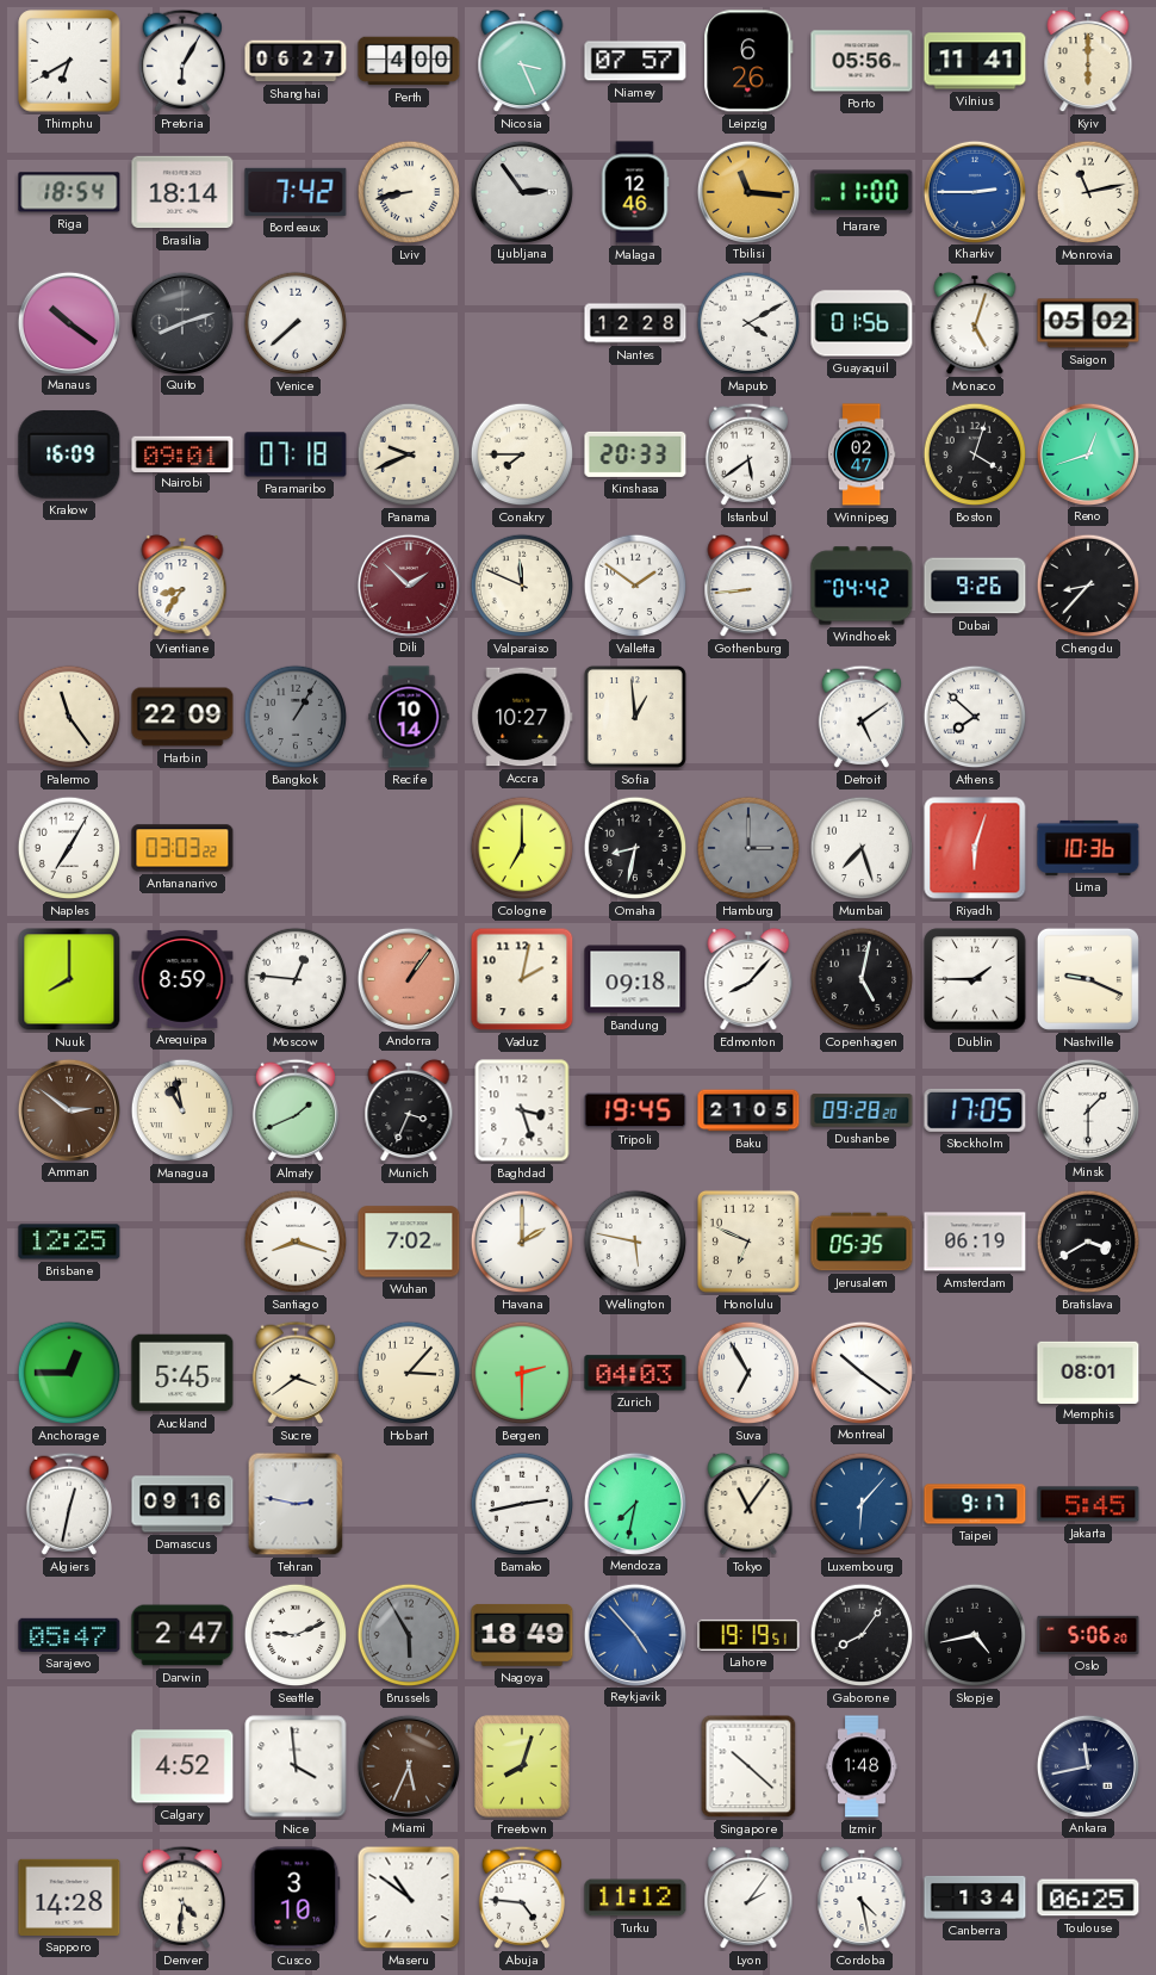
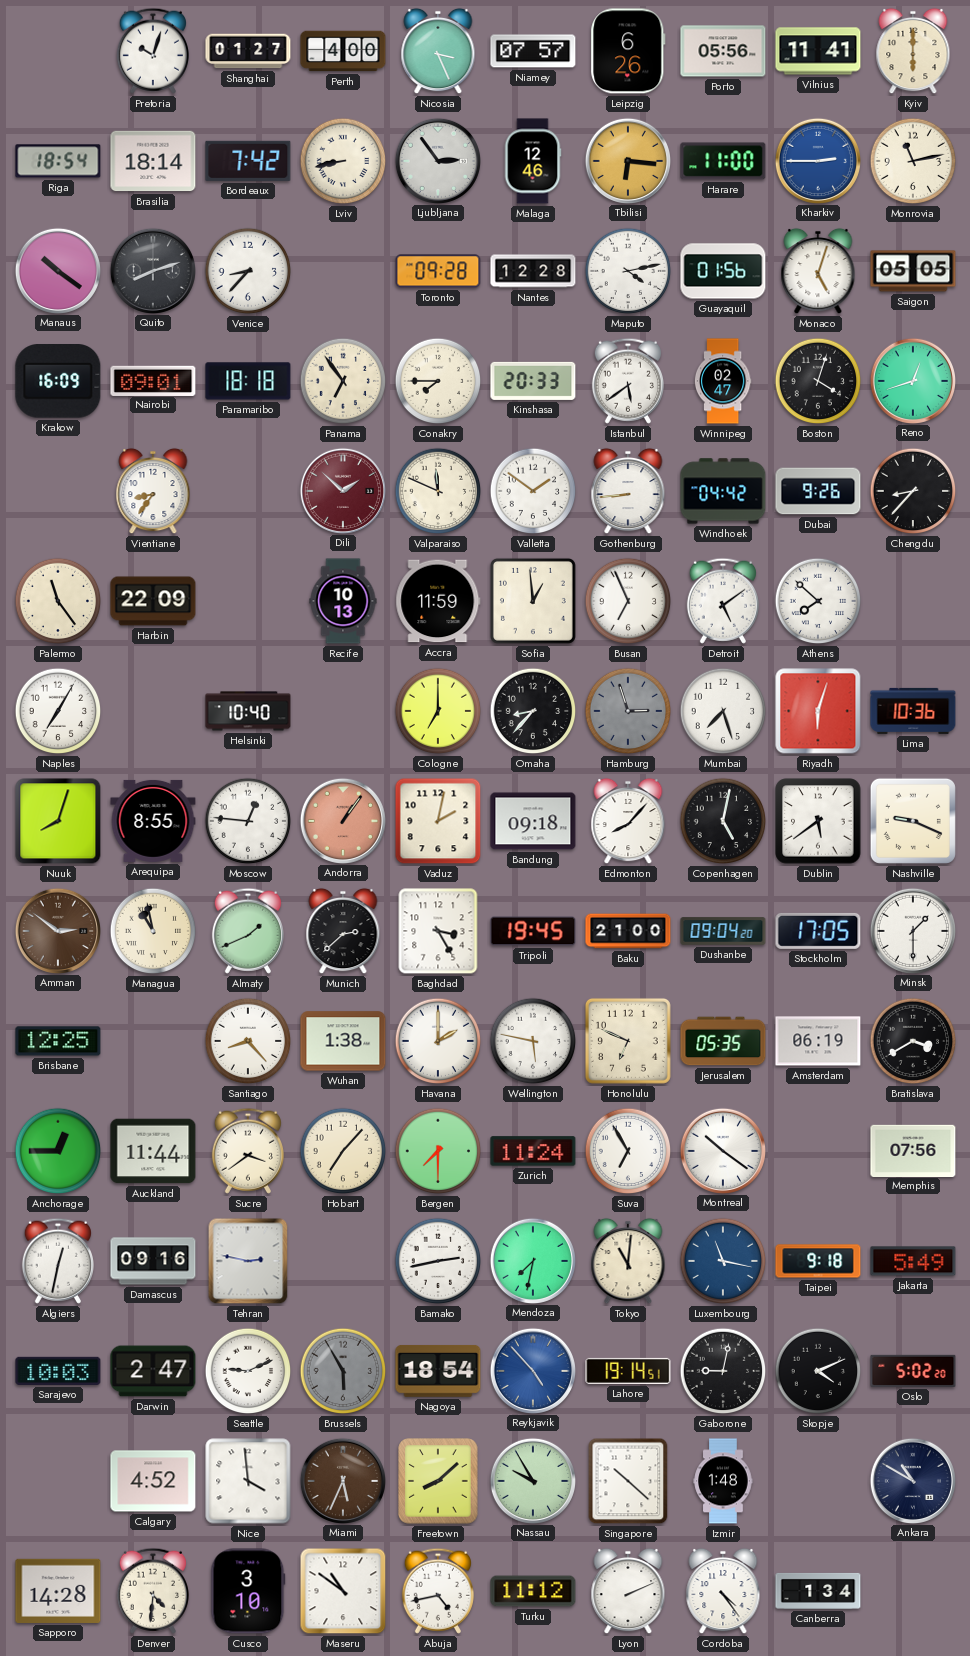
Thimphu: 6:40 -> none (69, 61)
Pretoria: 6:05 -> 10:03 (153, 51)
Shanghai: 06:27 -> 01:27 (248, 51)
Tbilisi: 11:16 -> 6:16 (627, 160)
Venice: 7:38 -> 8:37 (248, 271)
Toronto: none -> 09:28 (438, 271)
Maputo: 4:10 -> 4:13 (628, 271)
Saigon: 05:02 -> 05:05 (913, 271)
Paramaribo: 07:18 -> 18:18 (248, 381)
Panama: 9:41 -> 6:54 (343, 381)
Bangkok: 1:05 -> none (296, 717)
Recife: 10:14 -> 10:13 (343, 601)
Accra: 10:27 -> 11:59 (438, 601)
Busan: none -> 6:56 (628, 601)
Antananarivo: 03:03 -> none (182, 848)
Helsinki: none -> 10:40 (248, 711)
Omaha: 8:32 -> 8:37 (533, 711)
Hamburg: 3:00 -> 2:57 (628, 711)
Nuuk: 8:00 -> 8:03 (58, 821)
Arequipa: 8:59 -> 8:55 (153, 821)
Dublin: 1:45 -> 5:39 (818, 821)
Munich: 3:34 -> 2:38 (343, 931)
Baghdad: 3:27 -> 3:25 (438, 931)
Baku: 21:05 -> 21:00 (628, 931)
Dushanbe: 09:28 -> 09:04 (723, 931)
Santiago: 8:18 -> 8:23 (248, 1041)
Wuhan: 7:02 -> 1:38 (343, 1041)
Auckland: 5:45 -> 11:44 (153, 1151)
Hobart: 3:07 -> 7:07 (343, 1151)
Bergen: 2:30 -> 7:30 (438, 1151)
Zurich: 04:03 -> 11:24 (533, 1151)
Memphis: 08:01 -> 07:56 (913, 1150)
Tokyo: 11:06 -> 11:01 (628, 1261)
Luxembourg: 6:07 -> 11:17 (723, 1261)
Taipei: 9:17 -> 9:18 (818, 1261)
Jakarta: 5:45 -> 5:49 (913, 1261)
Sarajevo: 05:47 -> 10:03 (58, 1371)
Nagoya: 18:49 -> 18:54 (438, 1371)
Lahore: 19:19 -> 19:14 (628, 1371)
Gaborone: 8:06 -> 9:02 (723, 1371)
Skopje: 4:43 -> 4:11 (818, 1371)
Oslo: 5:06 -> 5:02 (913, 1371)
Freetown: 8:03 -> 8:08 (438, 1481)
Nassau: none -> 9:55 (532, 1480)
Ankara: 11:43 -> 10:50 (912, 1480)
Abuja: 4:46 -> 4:43 (438, 1591)
Lyon: 2:06 -> 2:11 (628, 1591)
Cordoba: 4:28 -> 4:24 (723, 1591)
Toulouse: 06:25 -> none (1088, 1897)
